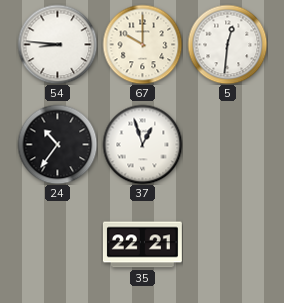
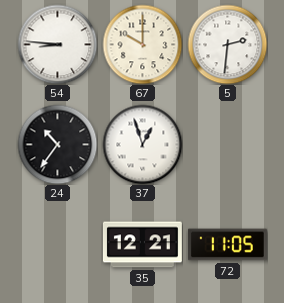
5: 12:31 -> 2:31 (227, 44)
35: 22:21 -> 12:21 (142, 245)
72: none -> 11:05 (227, 245)
